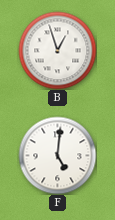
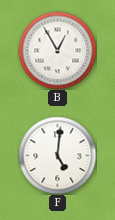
B: 12:57 -> 12:55 (57, 50)
